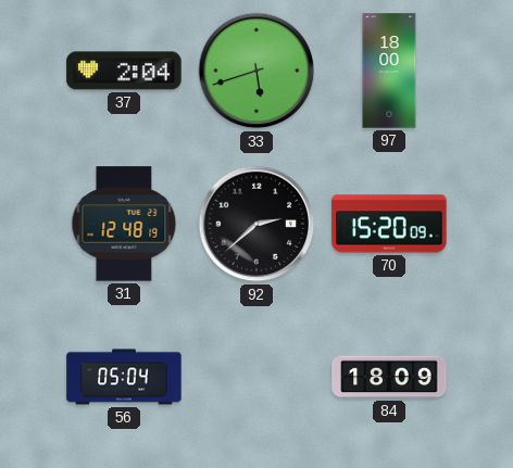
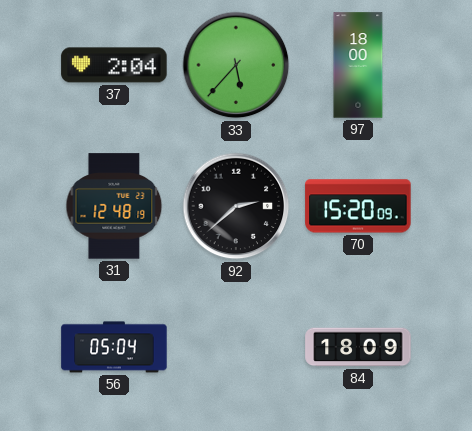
33: 5:42 -> 5:37 (236, 65)
